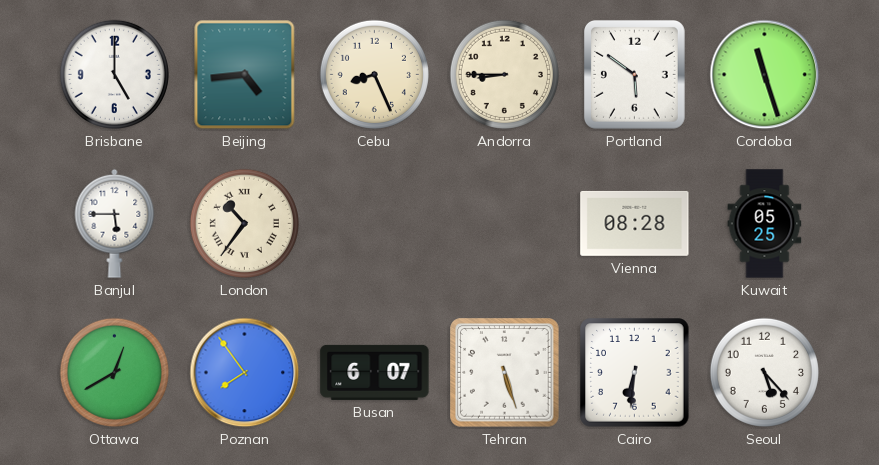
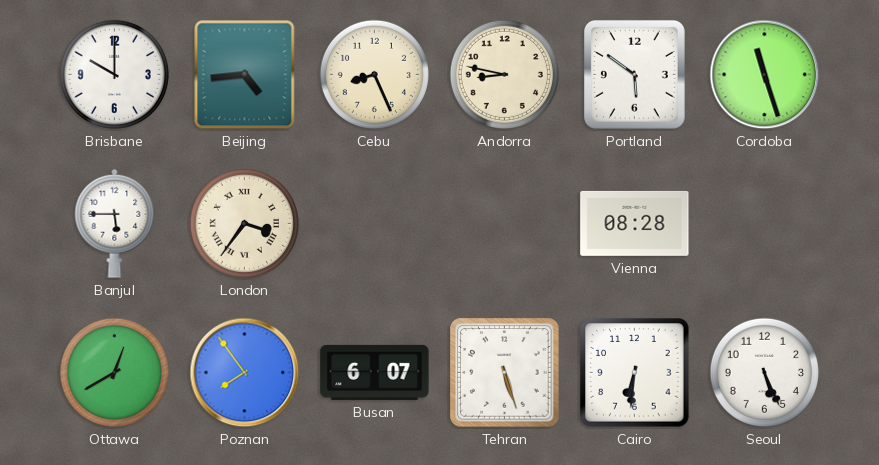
Brisbane: 5:00 -> 10:00 (114, 74)
Andorra: 8:45 -> 8:47 (504, 74)
London: 10:36 -> 3:36 (244, 223)
Kuwait: 05:25 -> none (765, 224)
Seoul: 5:23 -> 5:26 (764, 372)
